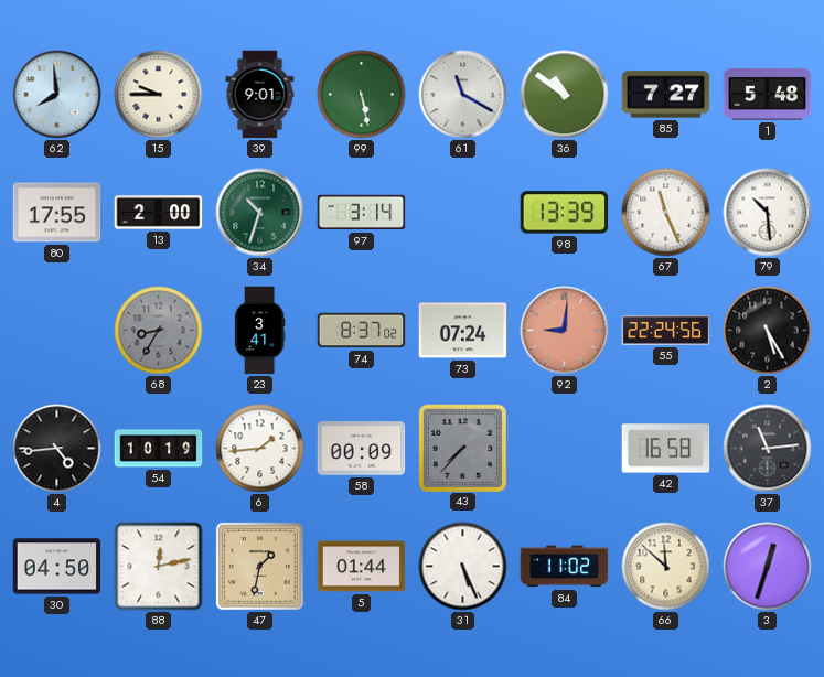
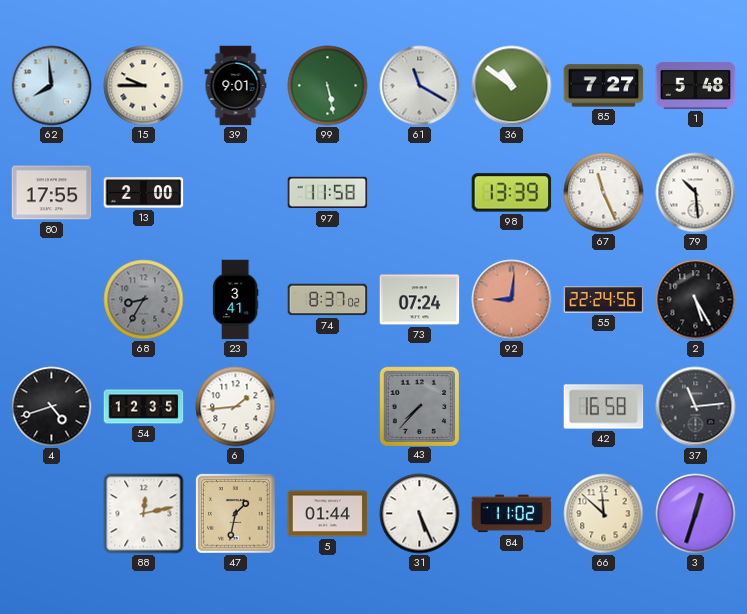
34: 10:33 -> none (260, 213)
97: 3:14 -> 11:58 (328, 193)
4: 4:44 -> 4:42 (52, 407)
54: 10:19 -> 12:35 (144, 407)
58: 00:09 -> none (362, 449)
30: 04:50 -> none (57, 567)
